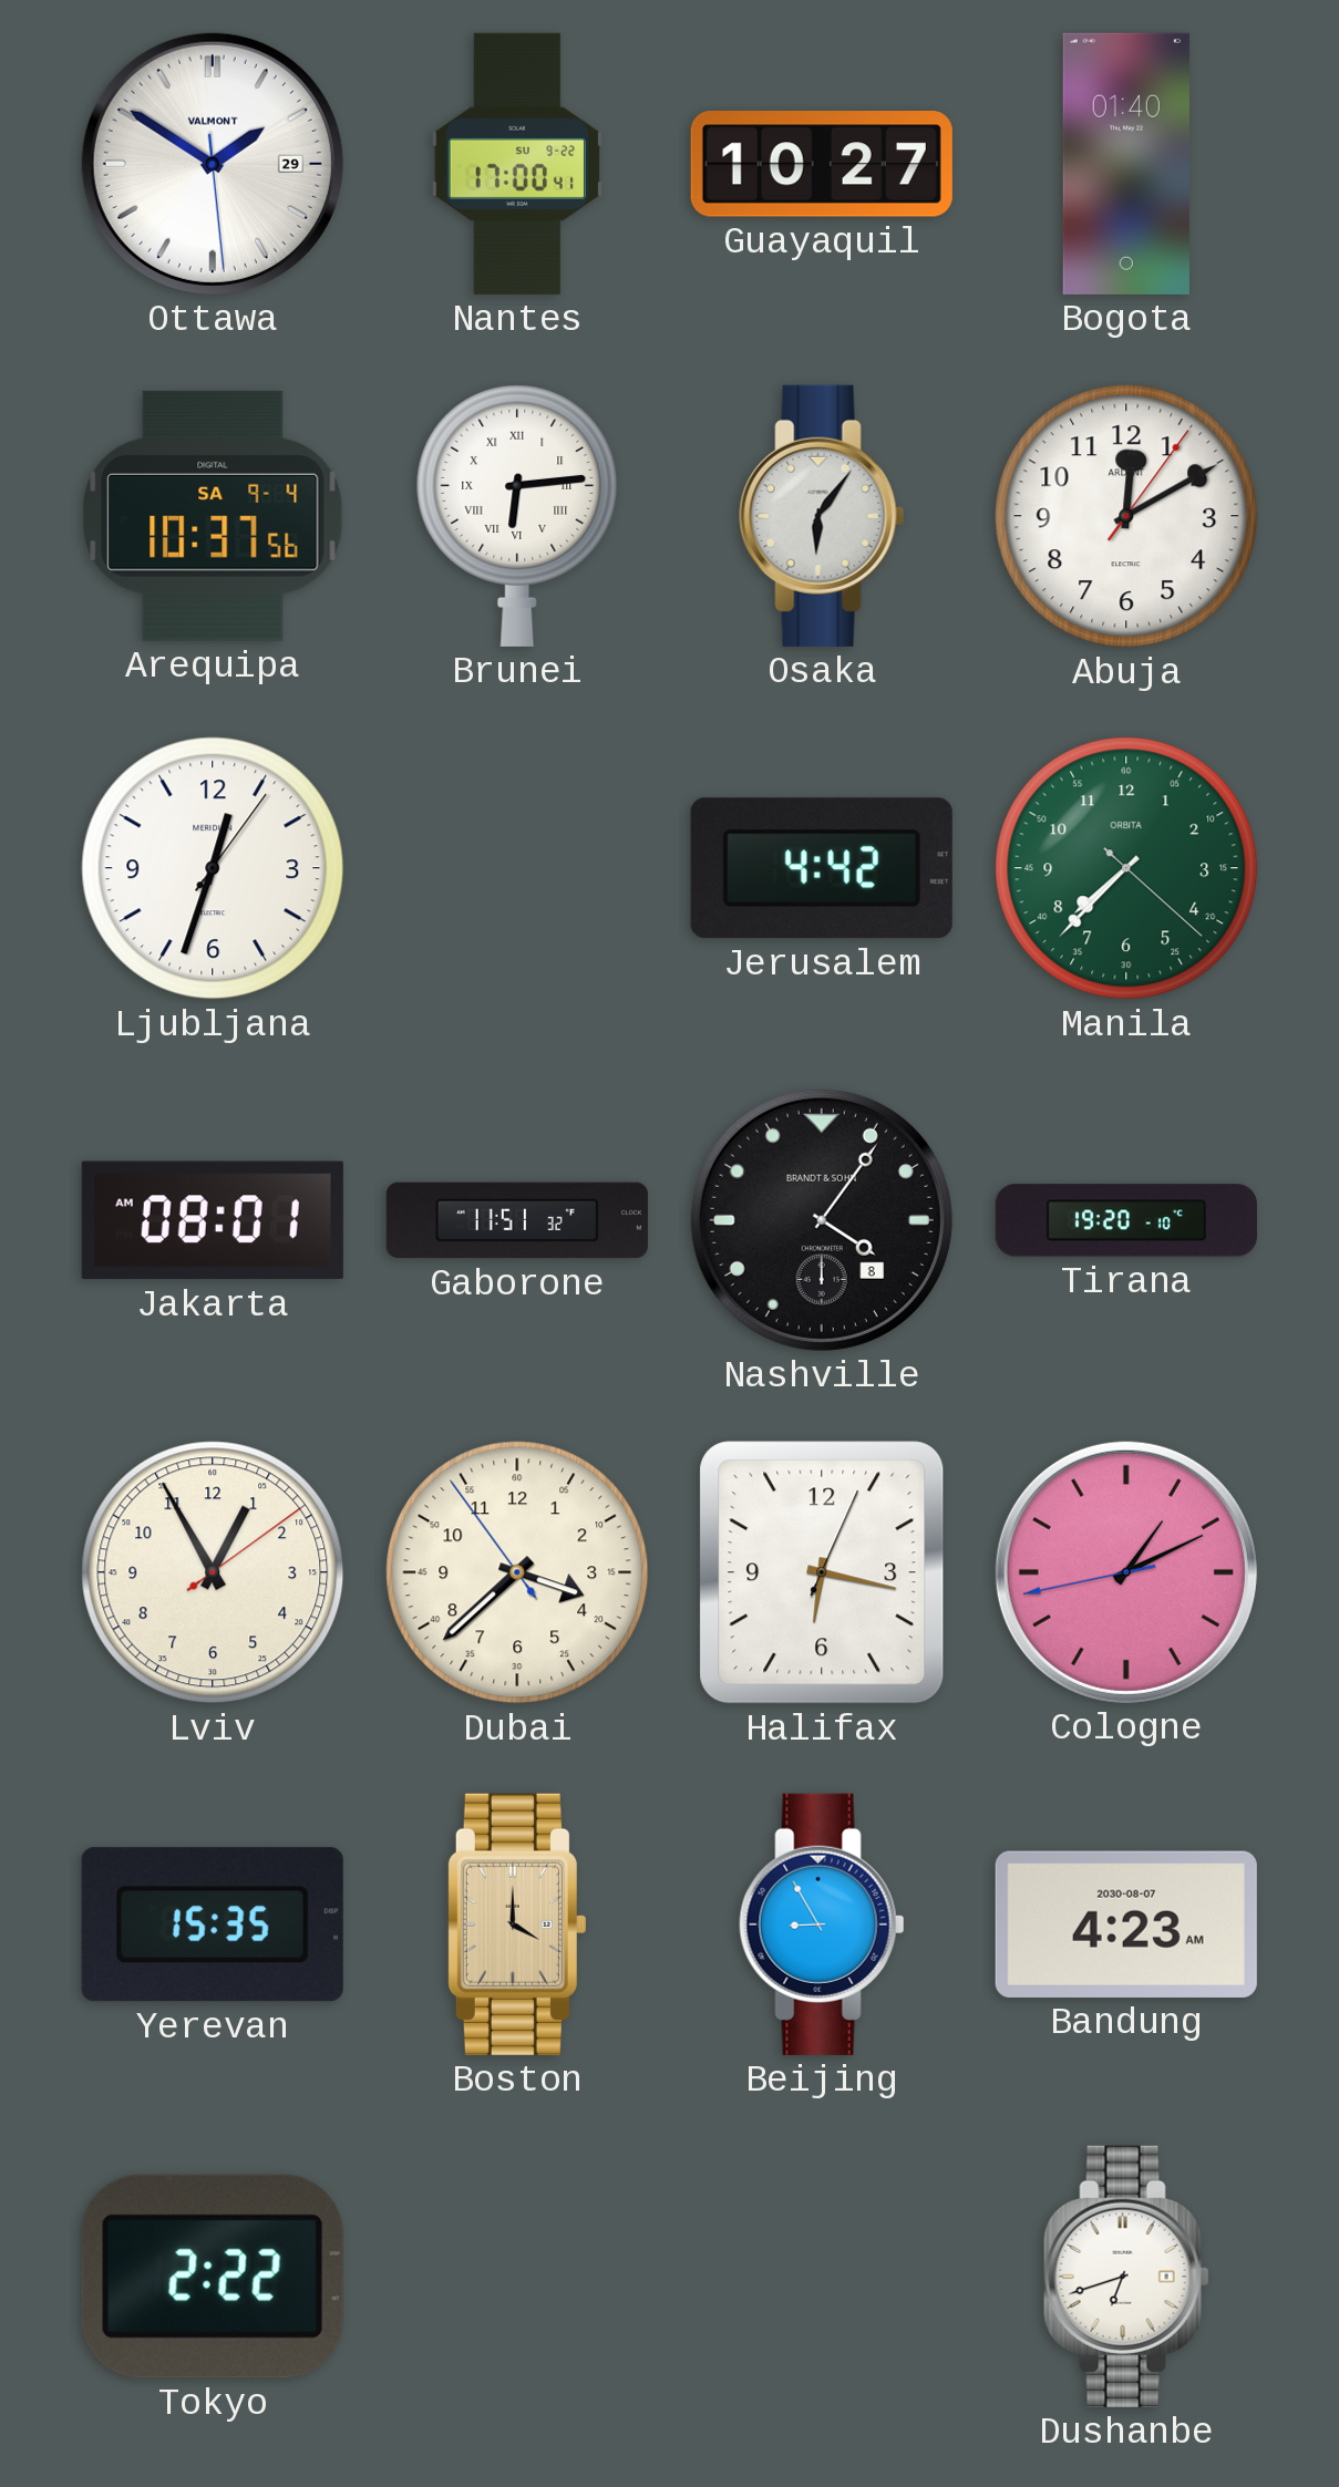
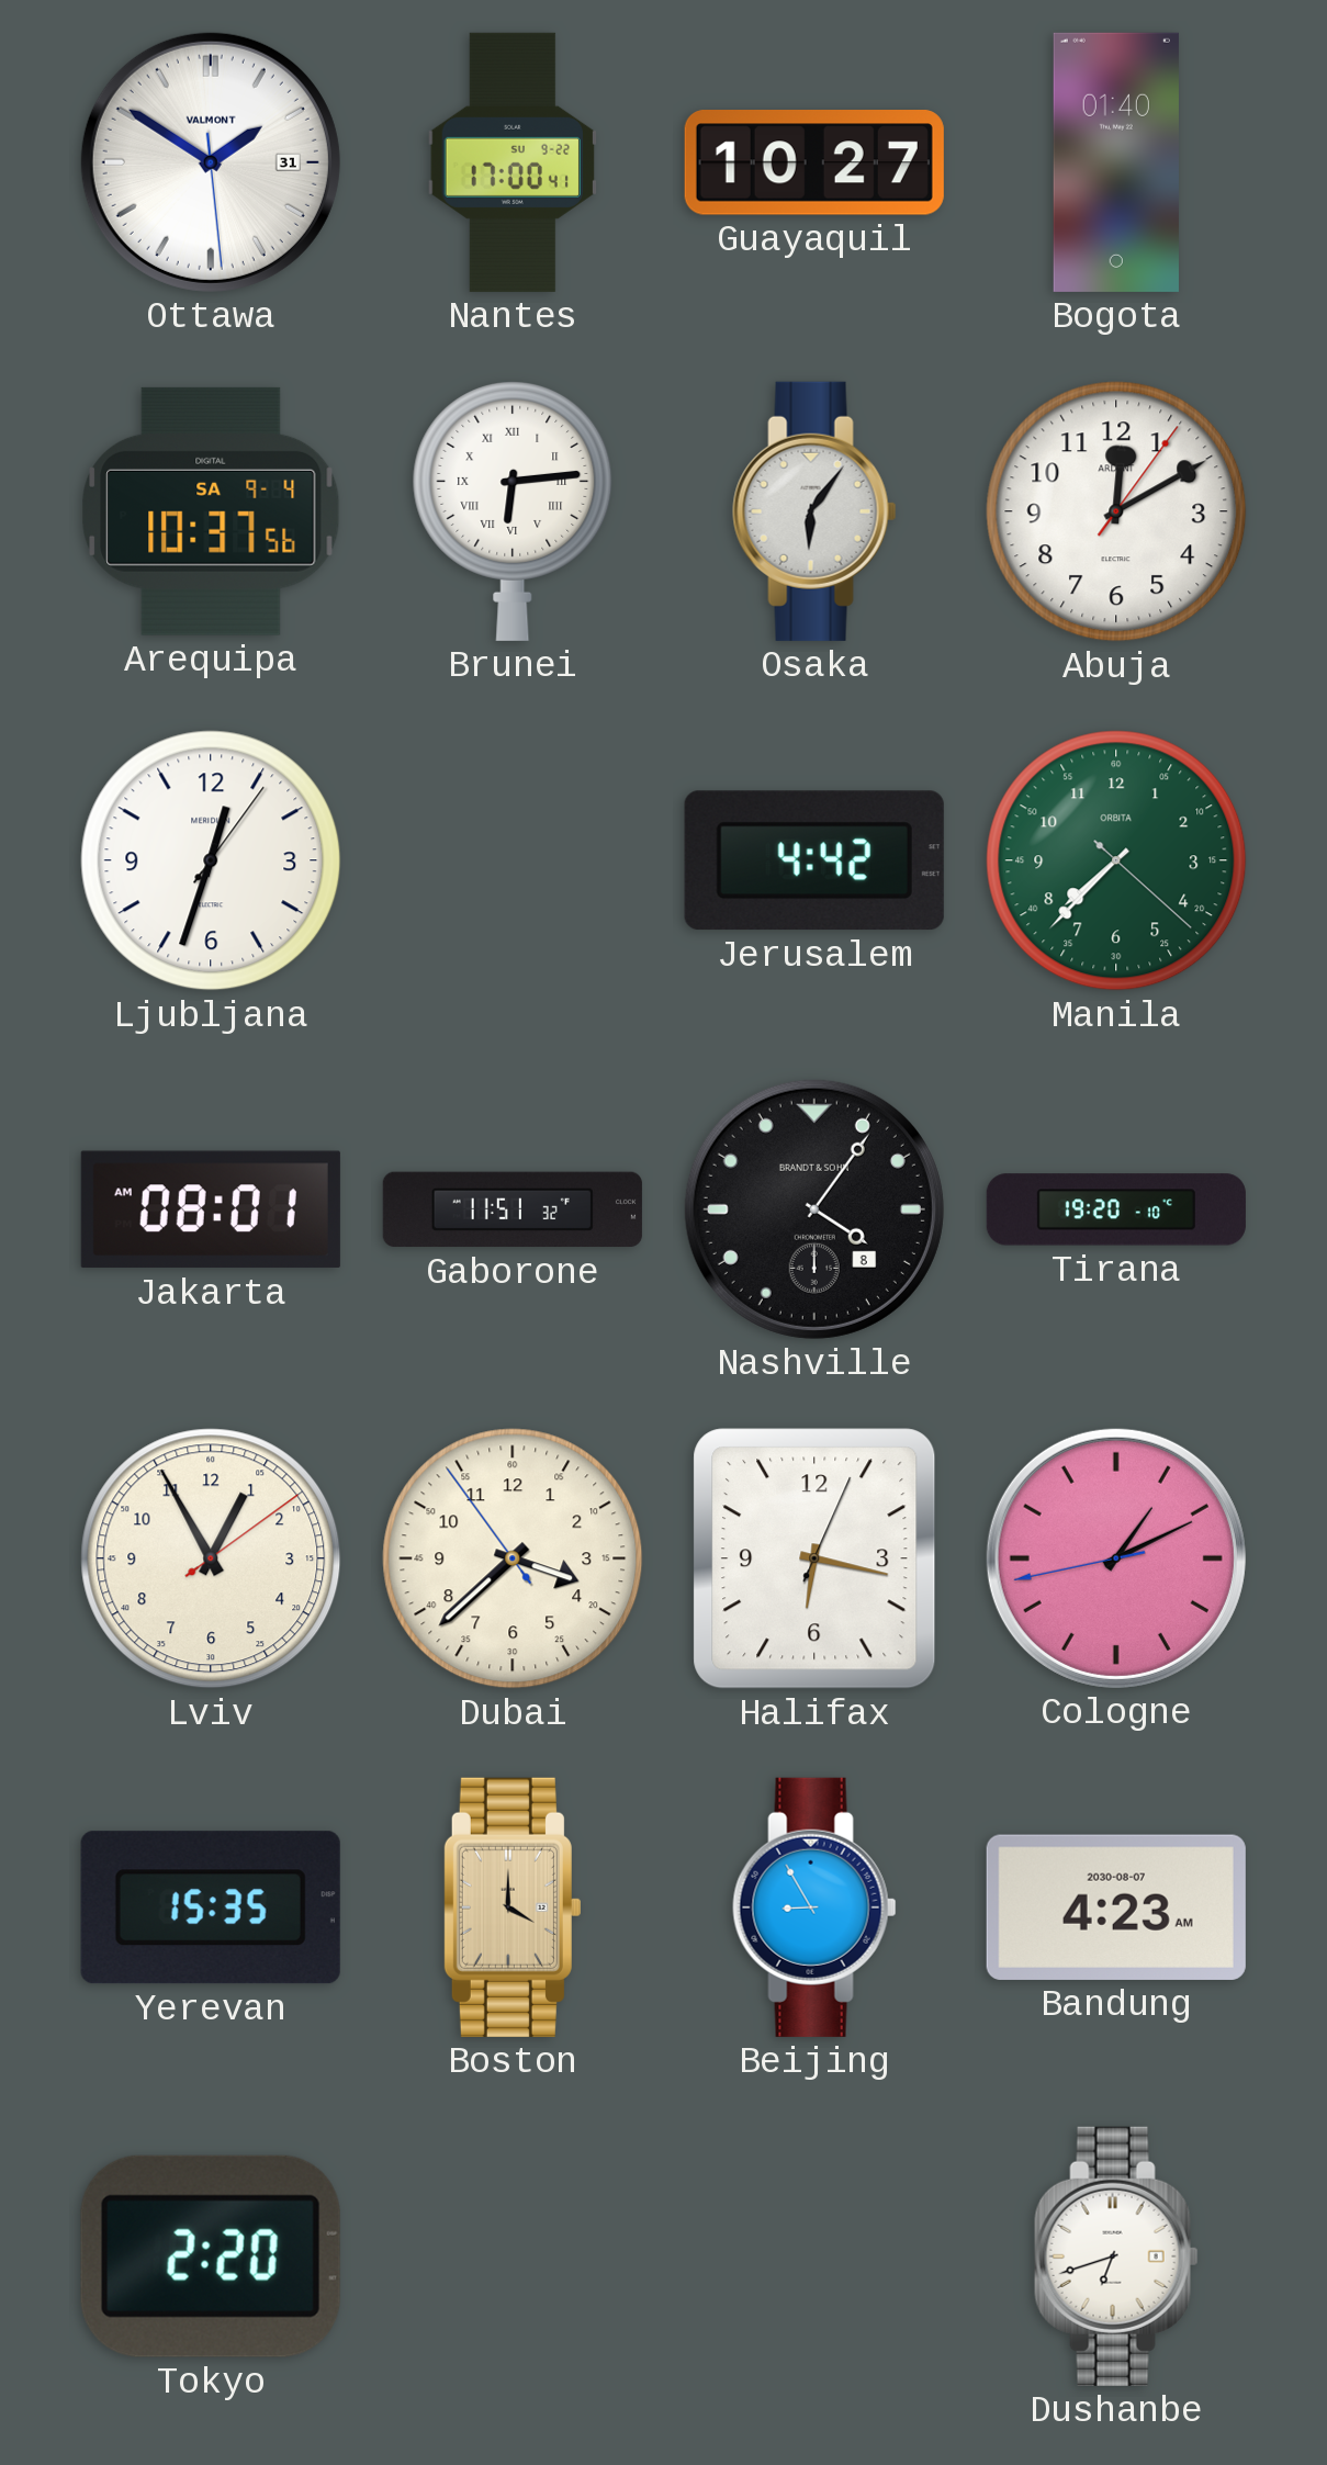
Ottawa date: 29 -> 31 (211, 162)
Tokyo: 2:22 -> 2:20 (211, 2256)
